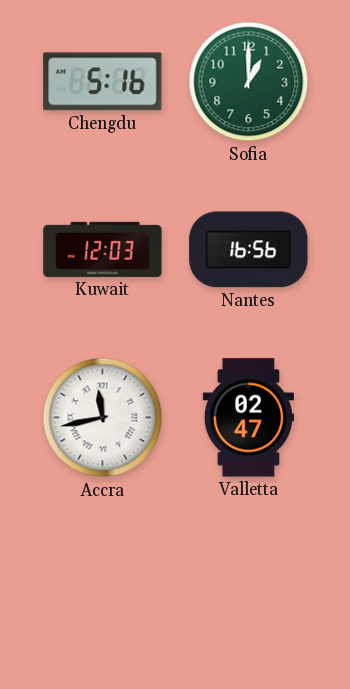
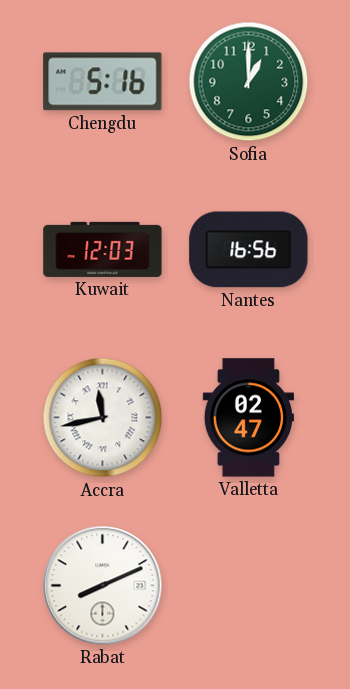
Rabat: none -> 8:11 (103, 586)
